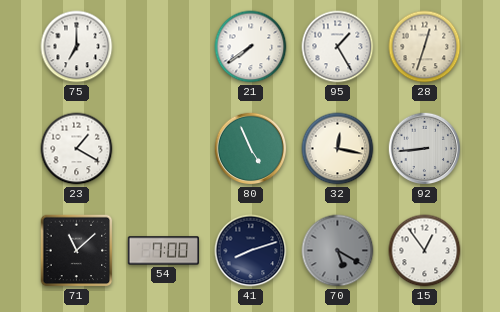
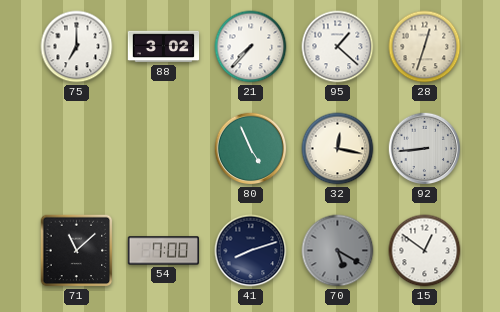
88: none -> 3:02 (164, 47)
21: 7:39 -> 7:37 (251, 47)
95: 1:25 -> 1:22 (338, 47)
23: 1:20 -> none (77, 149)
15: 12:54 -> 12:51 (425, 251)
